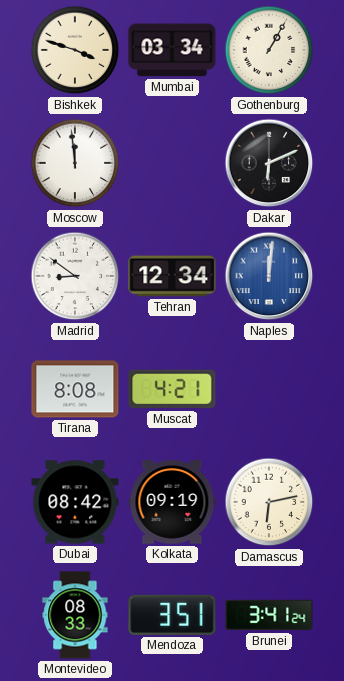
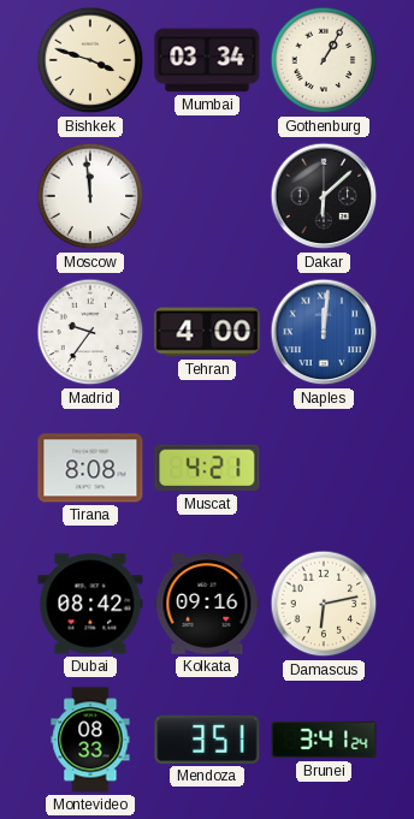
Dakar: 6:11 -> 6:08 (324, 196)
Madrid: 8:51 -> 9:36 (90, 332)
Tehran: 12:34 -> 4:00 (207, 332)
Kolkata: 09:19 -> 09:16 (207, 604)
